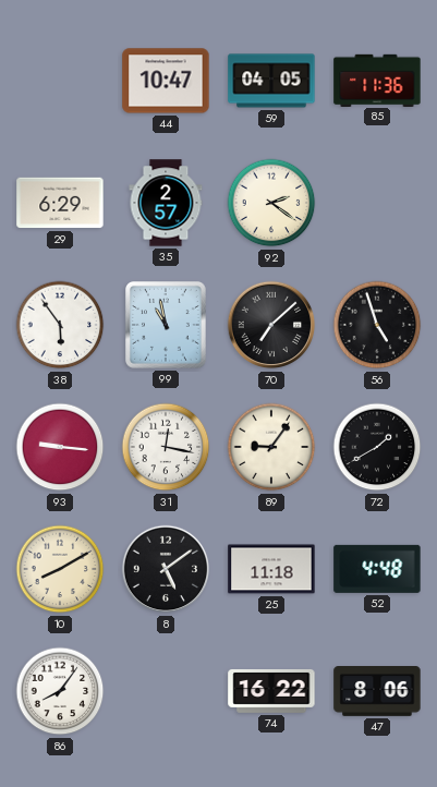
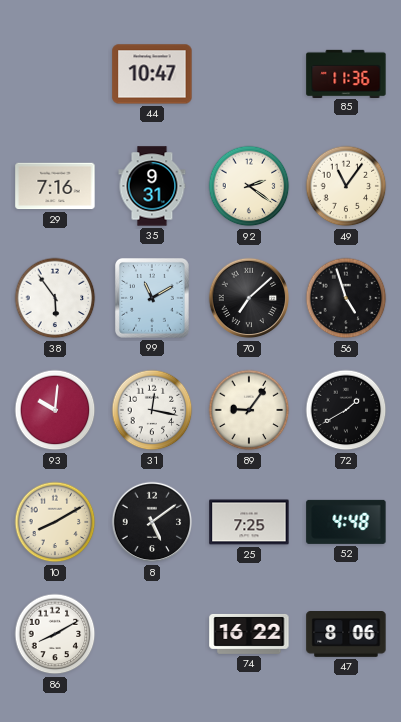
59: 04:05 -> none (271, 81)
29: 6:29 -> 7:16 (55, 186)
35: 2:57 -> 9:31 (152, 186)
49: none -> 11:06 (346, 186)
99: 10:58 -> 11:10 (153, 299)
93: 9:16 -> 10:01 (55, 410)
25: 11:18 -> 7:25 (249, 522)
86: 8:06 -> 8:10 (55, 634)
